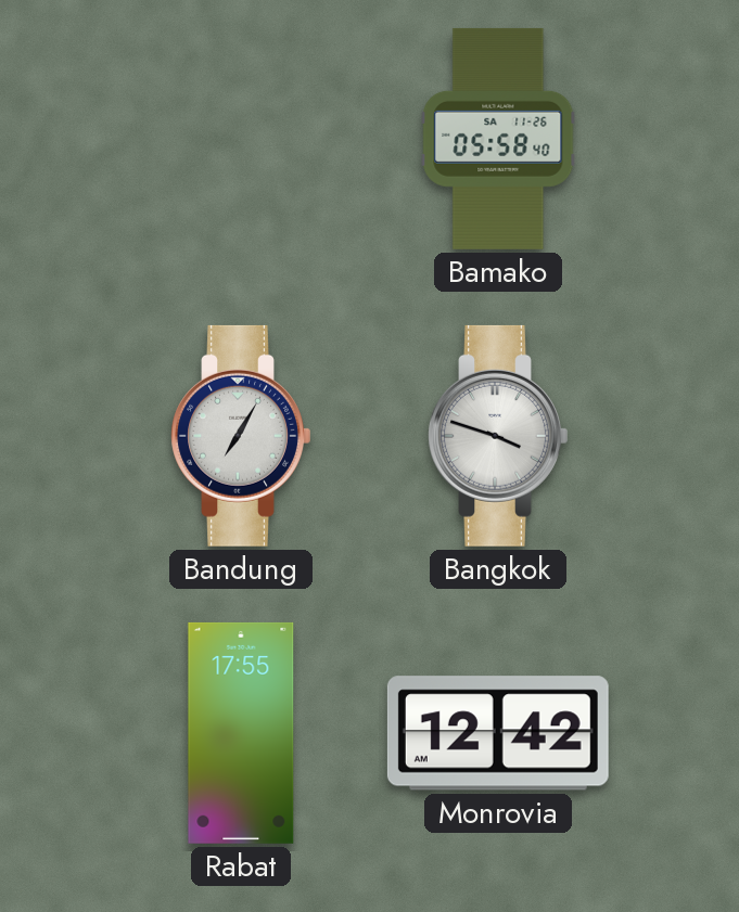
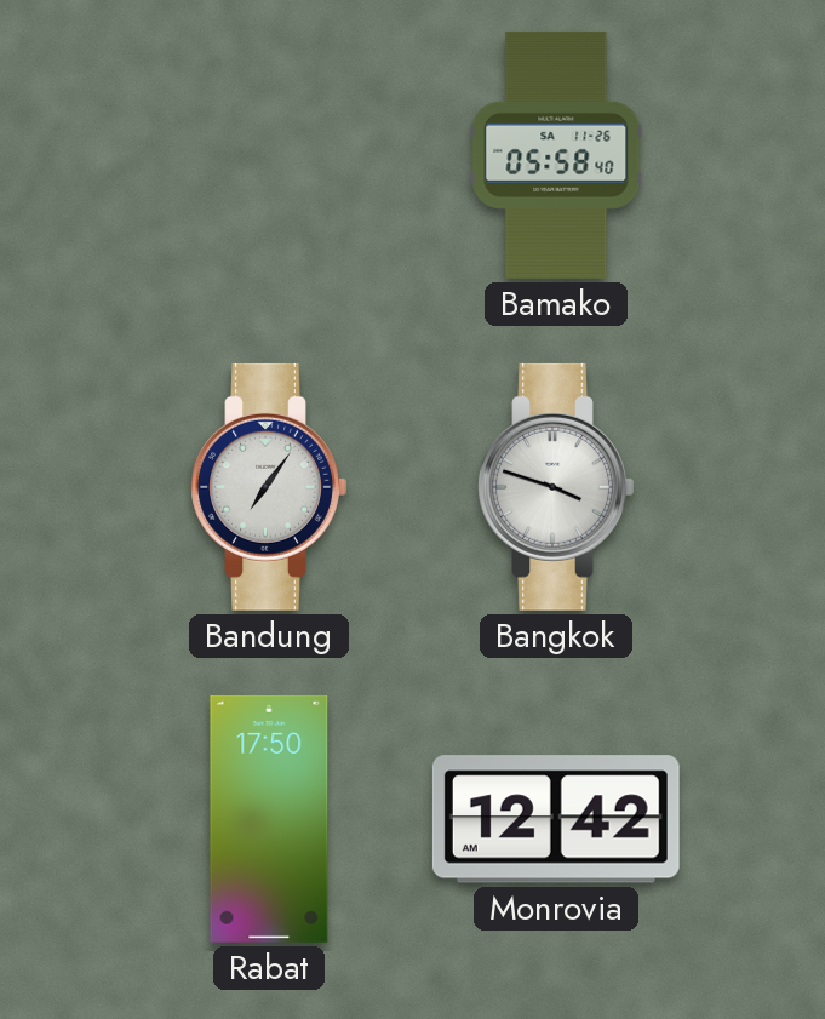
Bandung: 7:05 -> 7:06 (269, 487)
Rabat: 17:55 -> 17:50 (269, 819)
